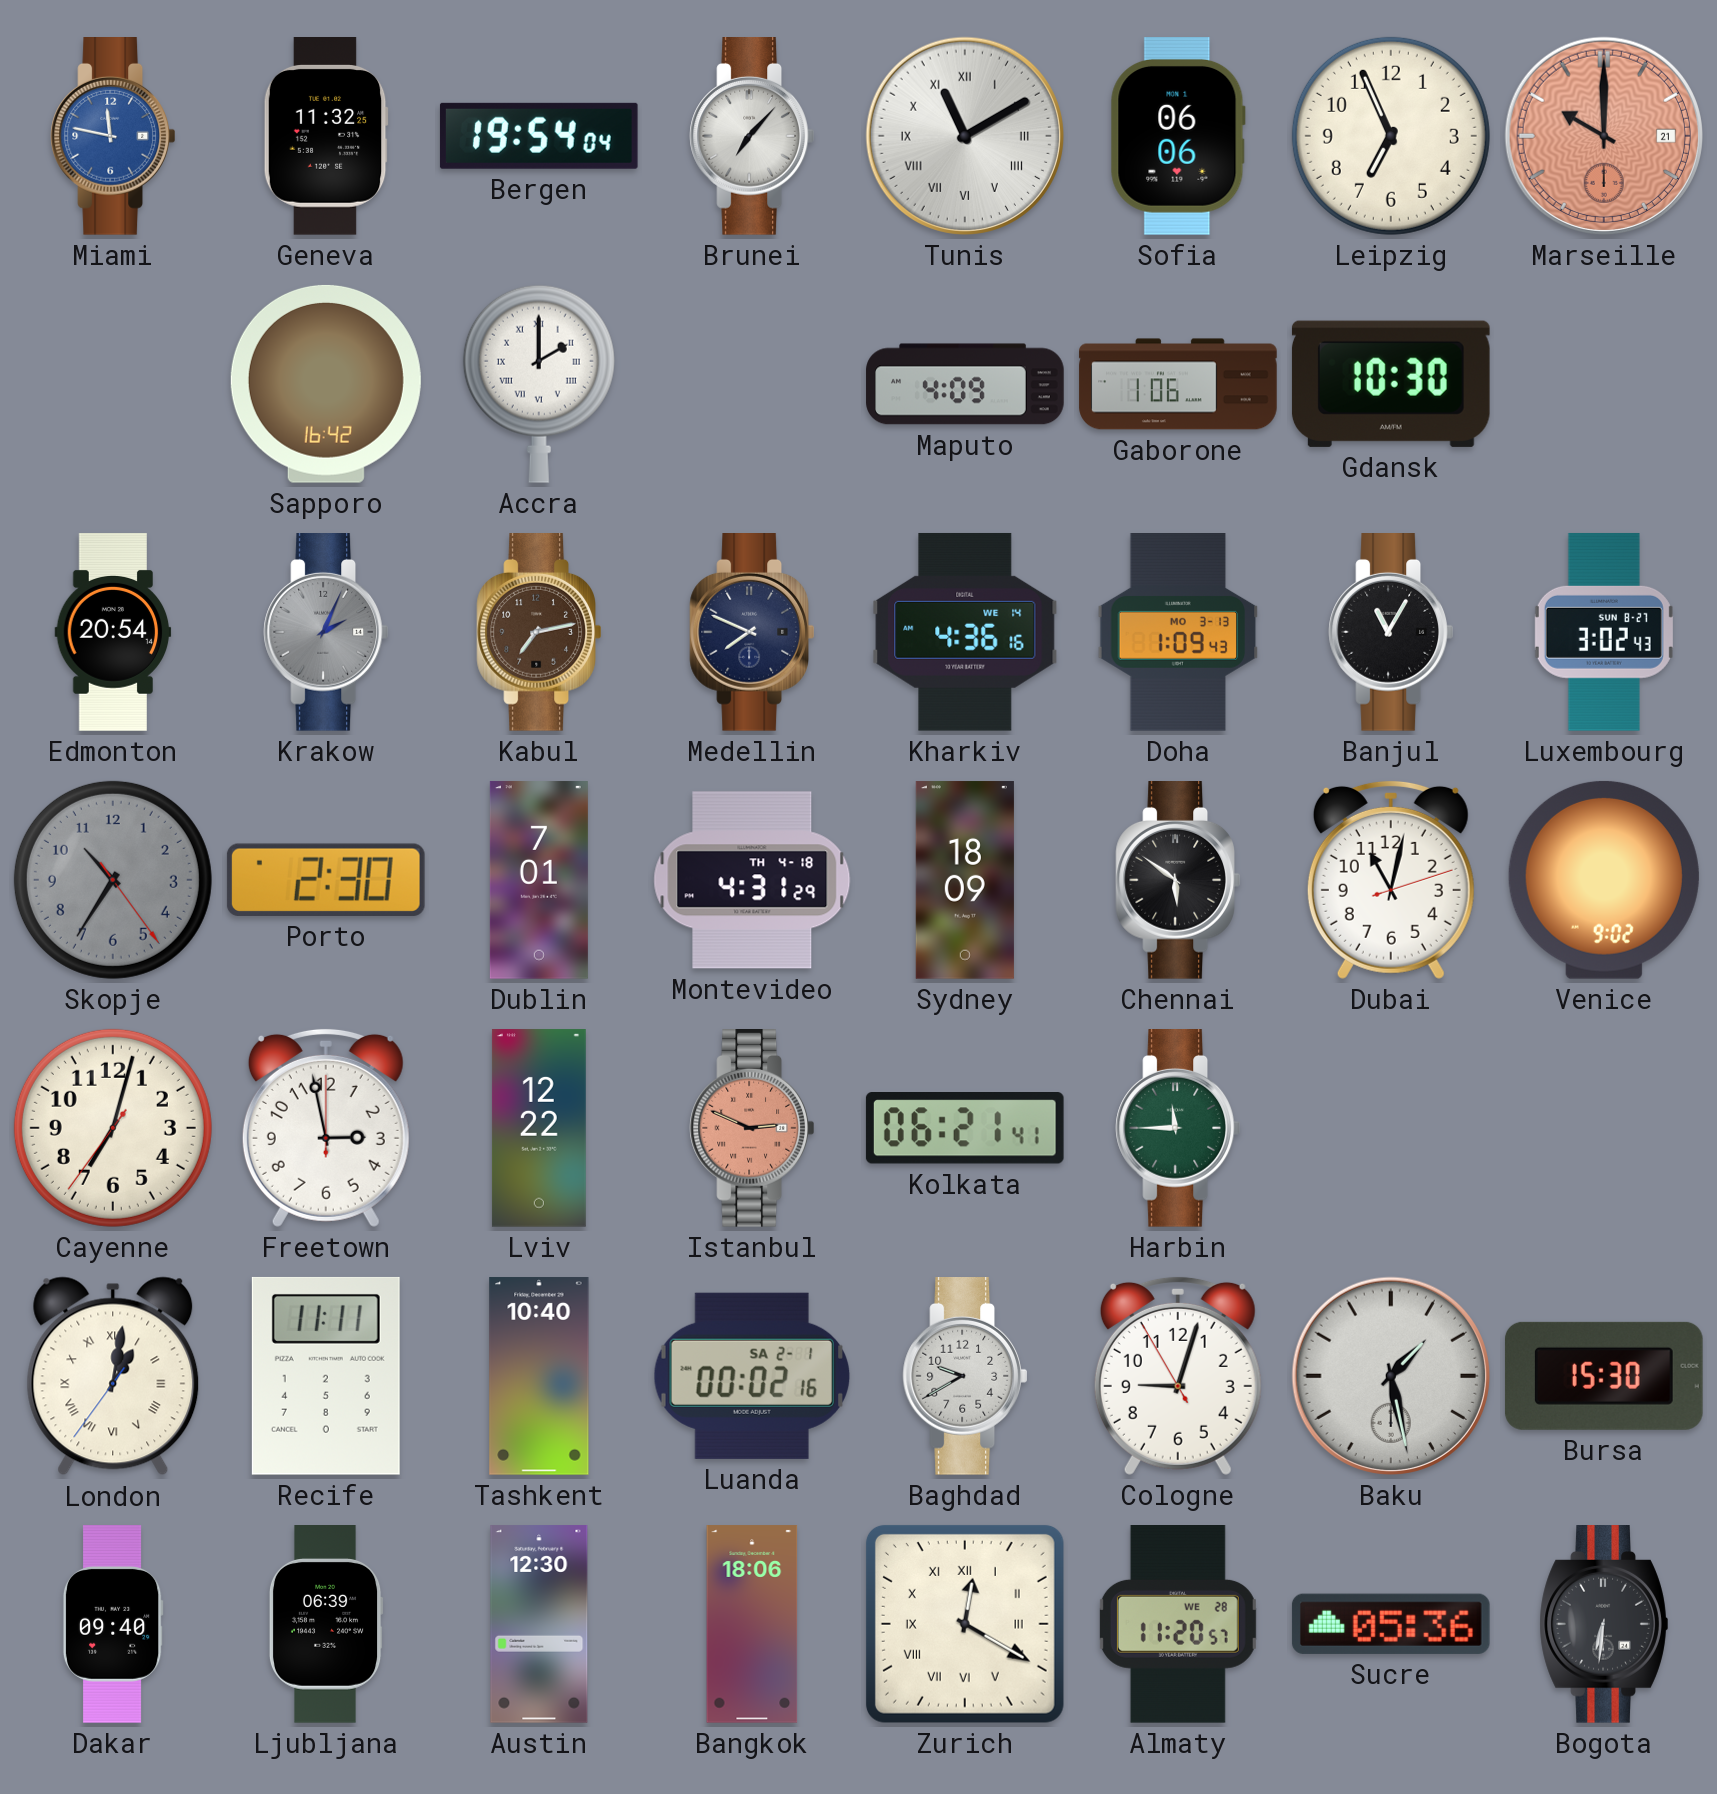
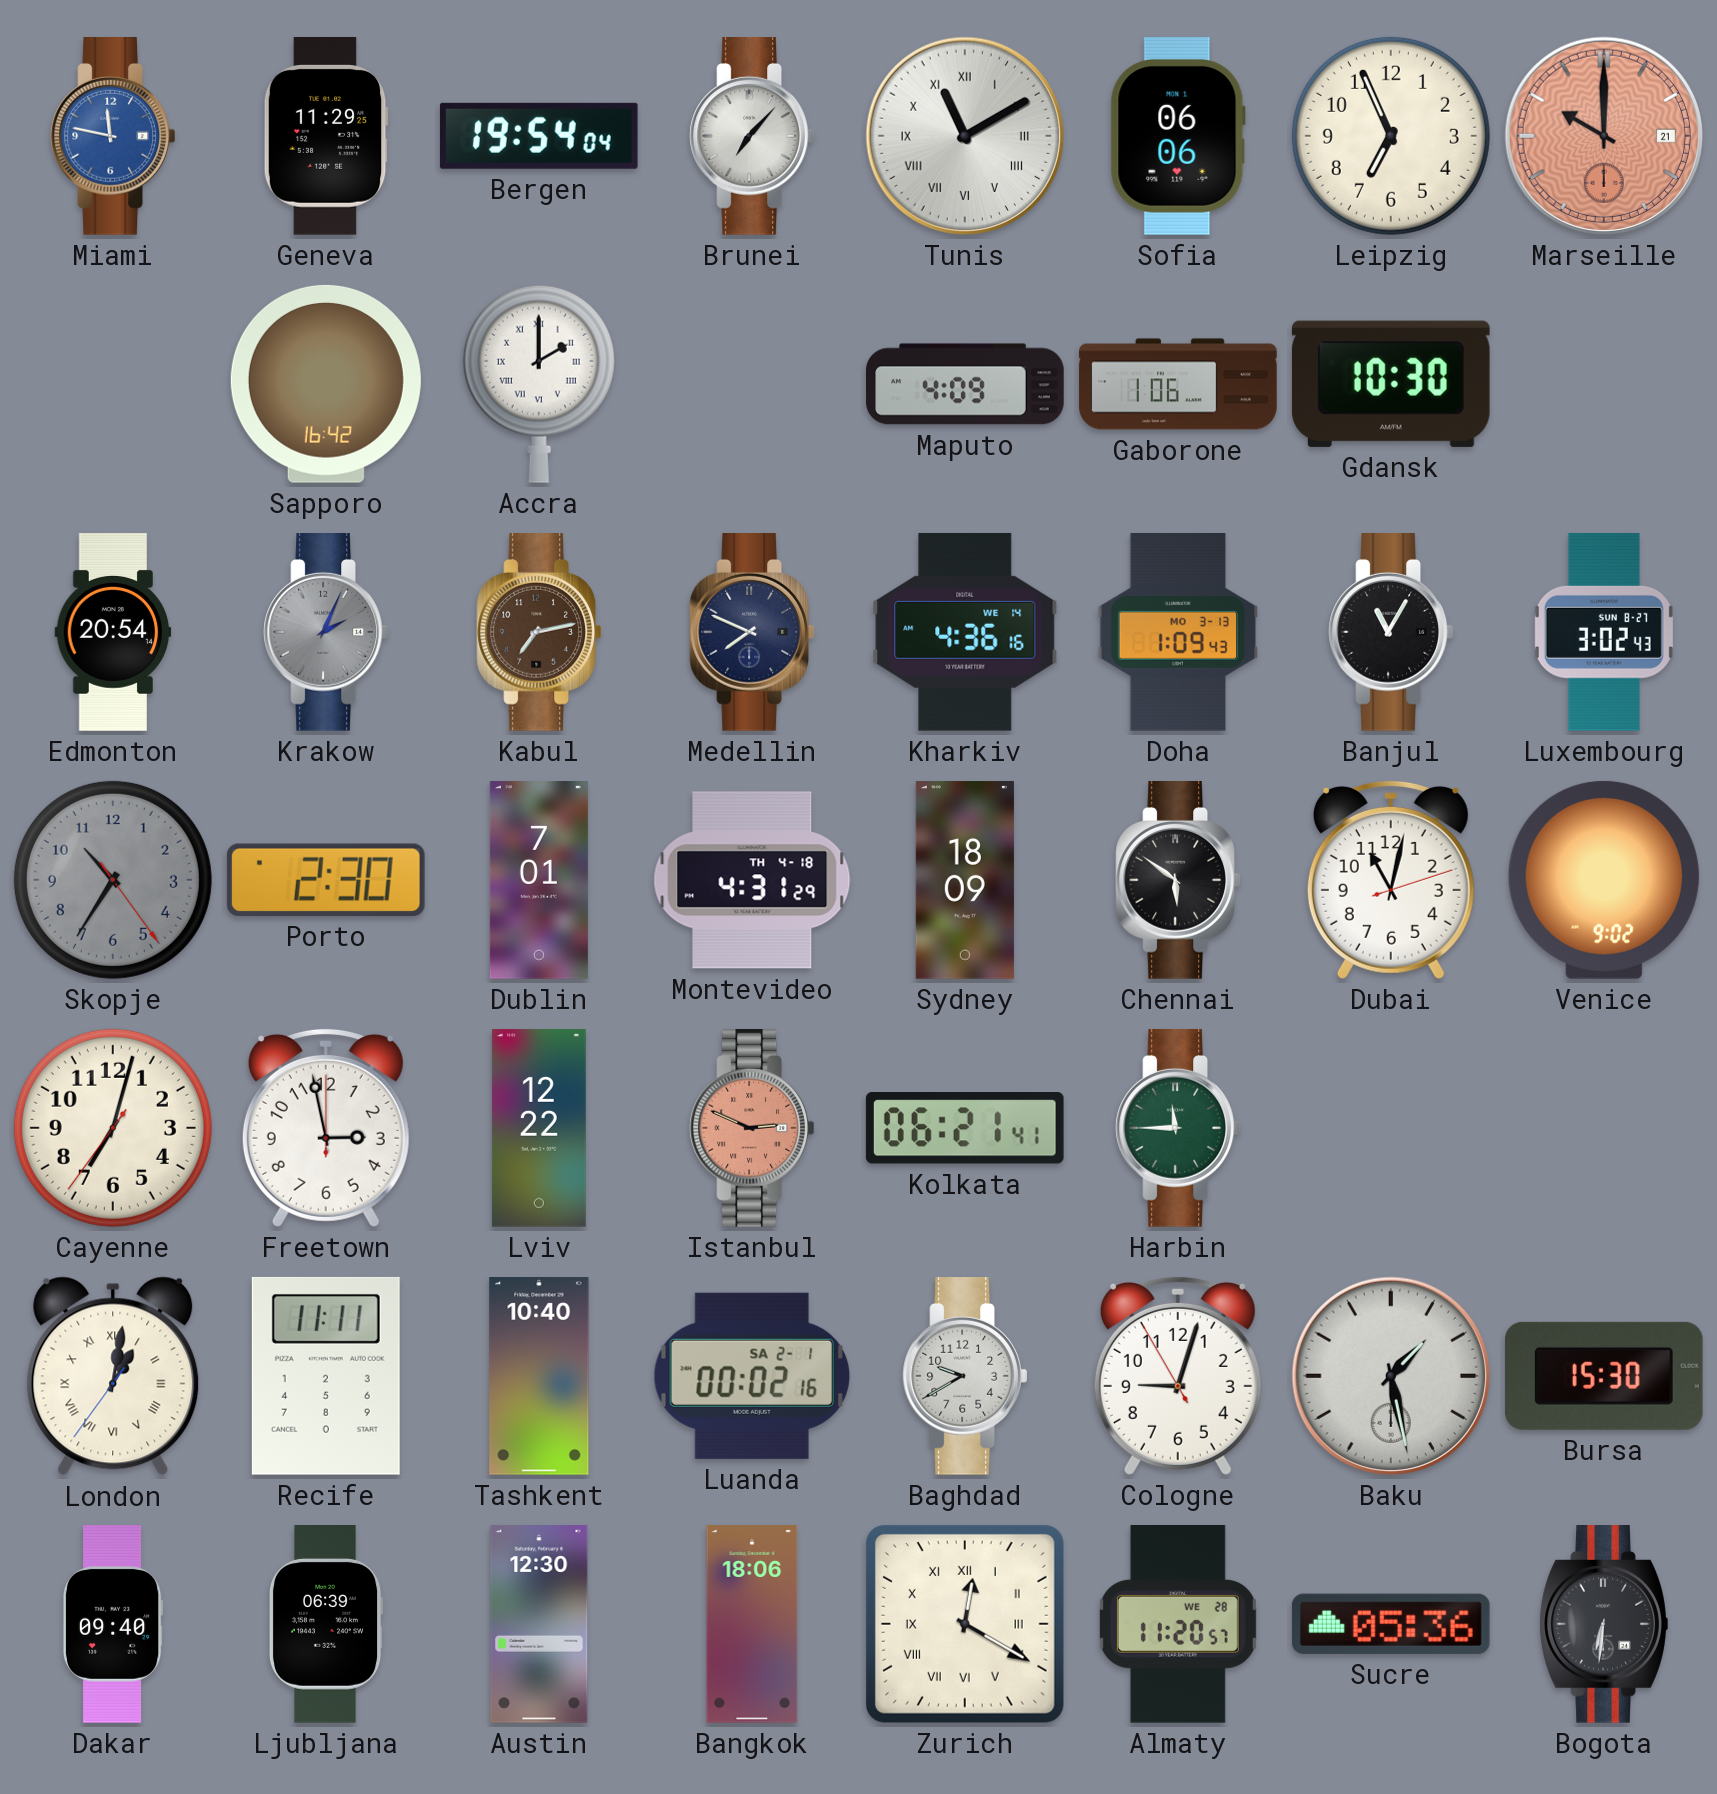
Geneva: 11:32 -> 11:29 (326, 137)
